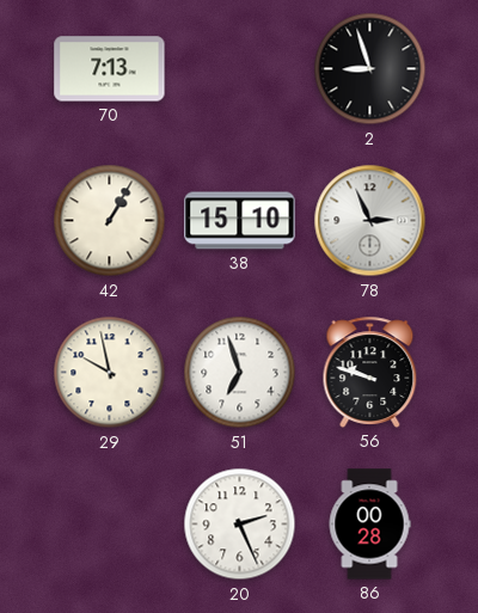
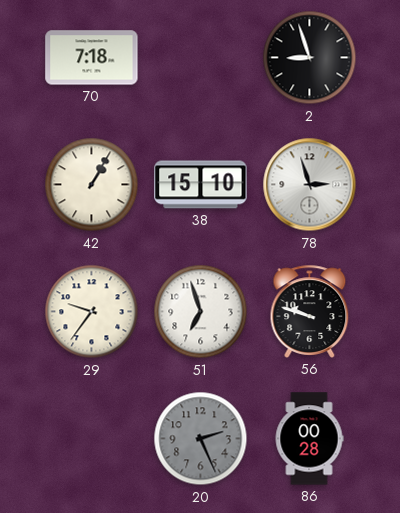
70: 7:13 -> 7:18 (92, 58)
78: 2:56 -> 2:57 (310, 185)
29: 9:58 -> 9:36 (92, 312)
20 dial: white -> grey (201, 439)
